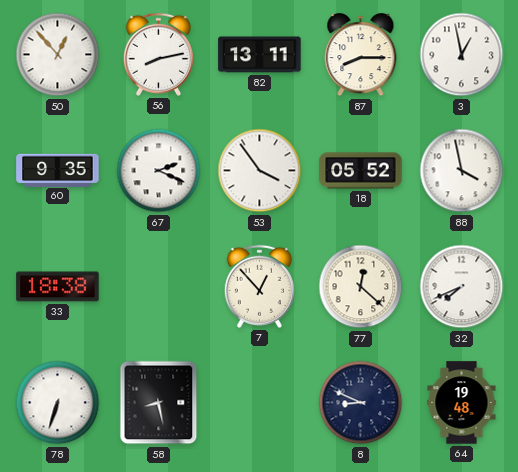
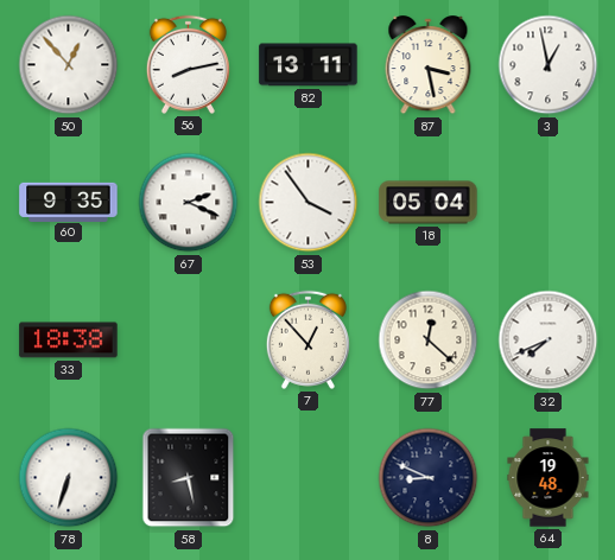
87: 8:15 -> 3:28 (429, 65)
18: 05:52 -> 05:04 (429, 203)
88: 3:58 -> none (462, 171)
